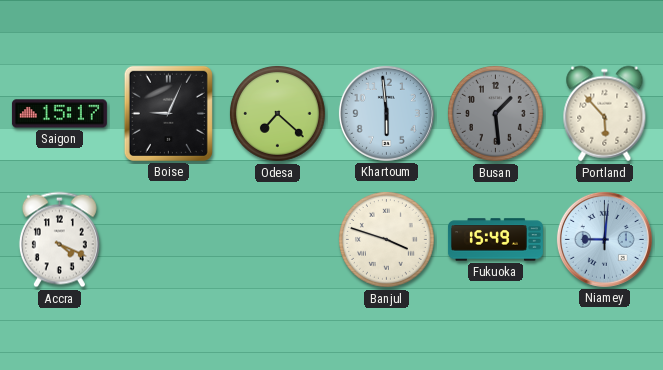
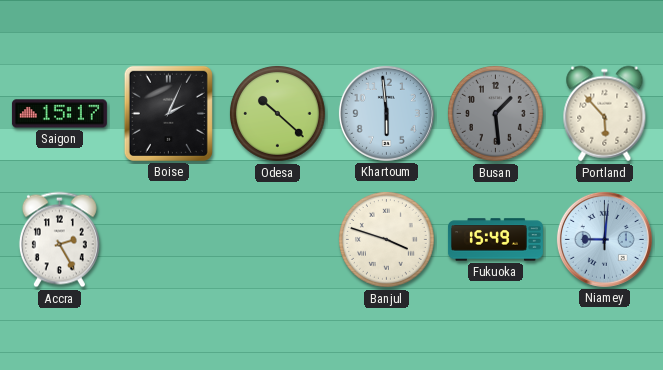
Boise: 9:04 -> 2:04 (168, 113)
Odesa: 7:22 -> 10:22 (278, 114)
Accra: 4:19 -> 2:25 (59, 240)
